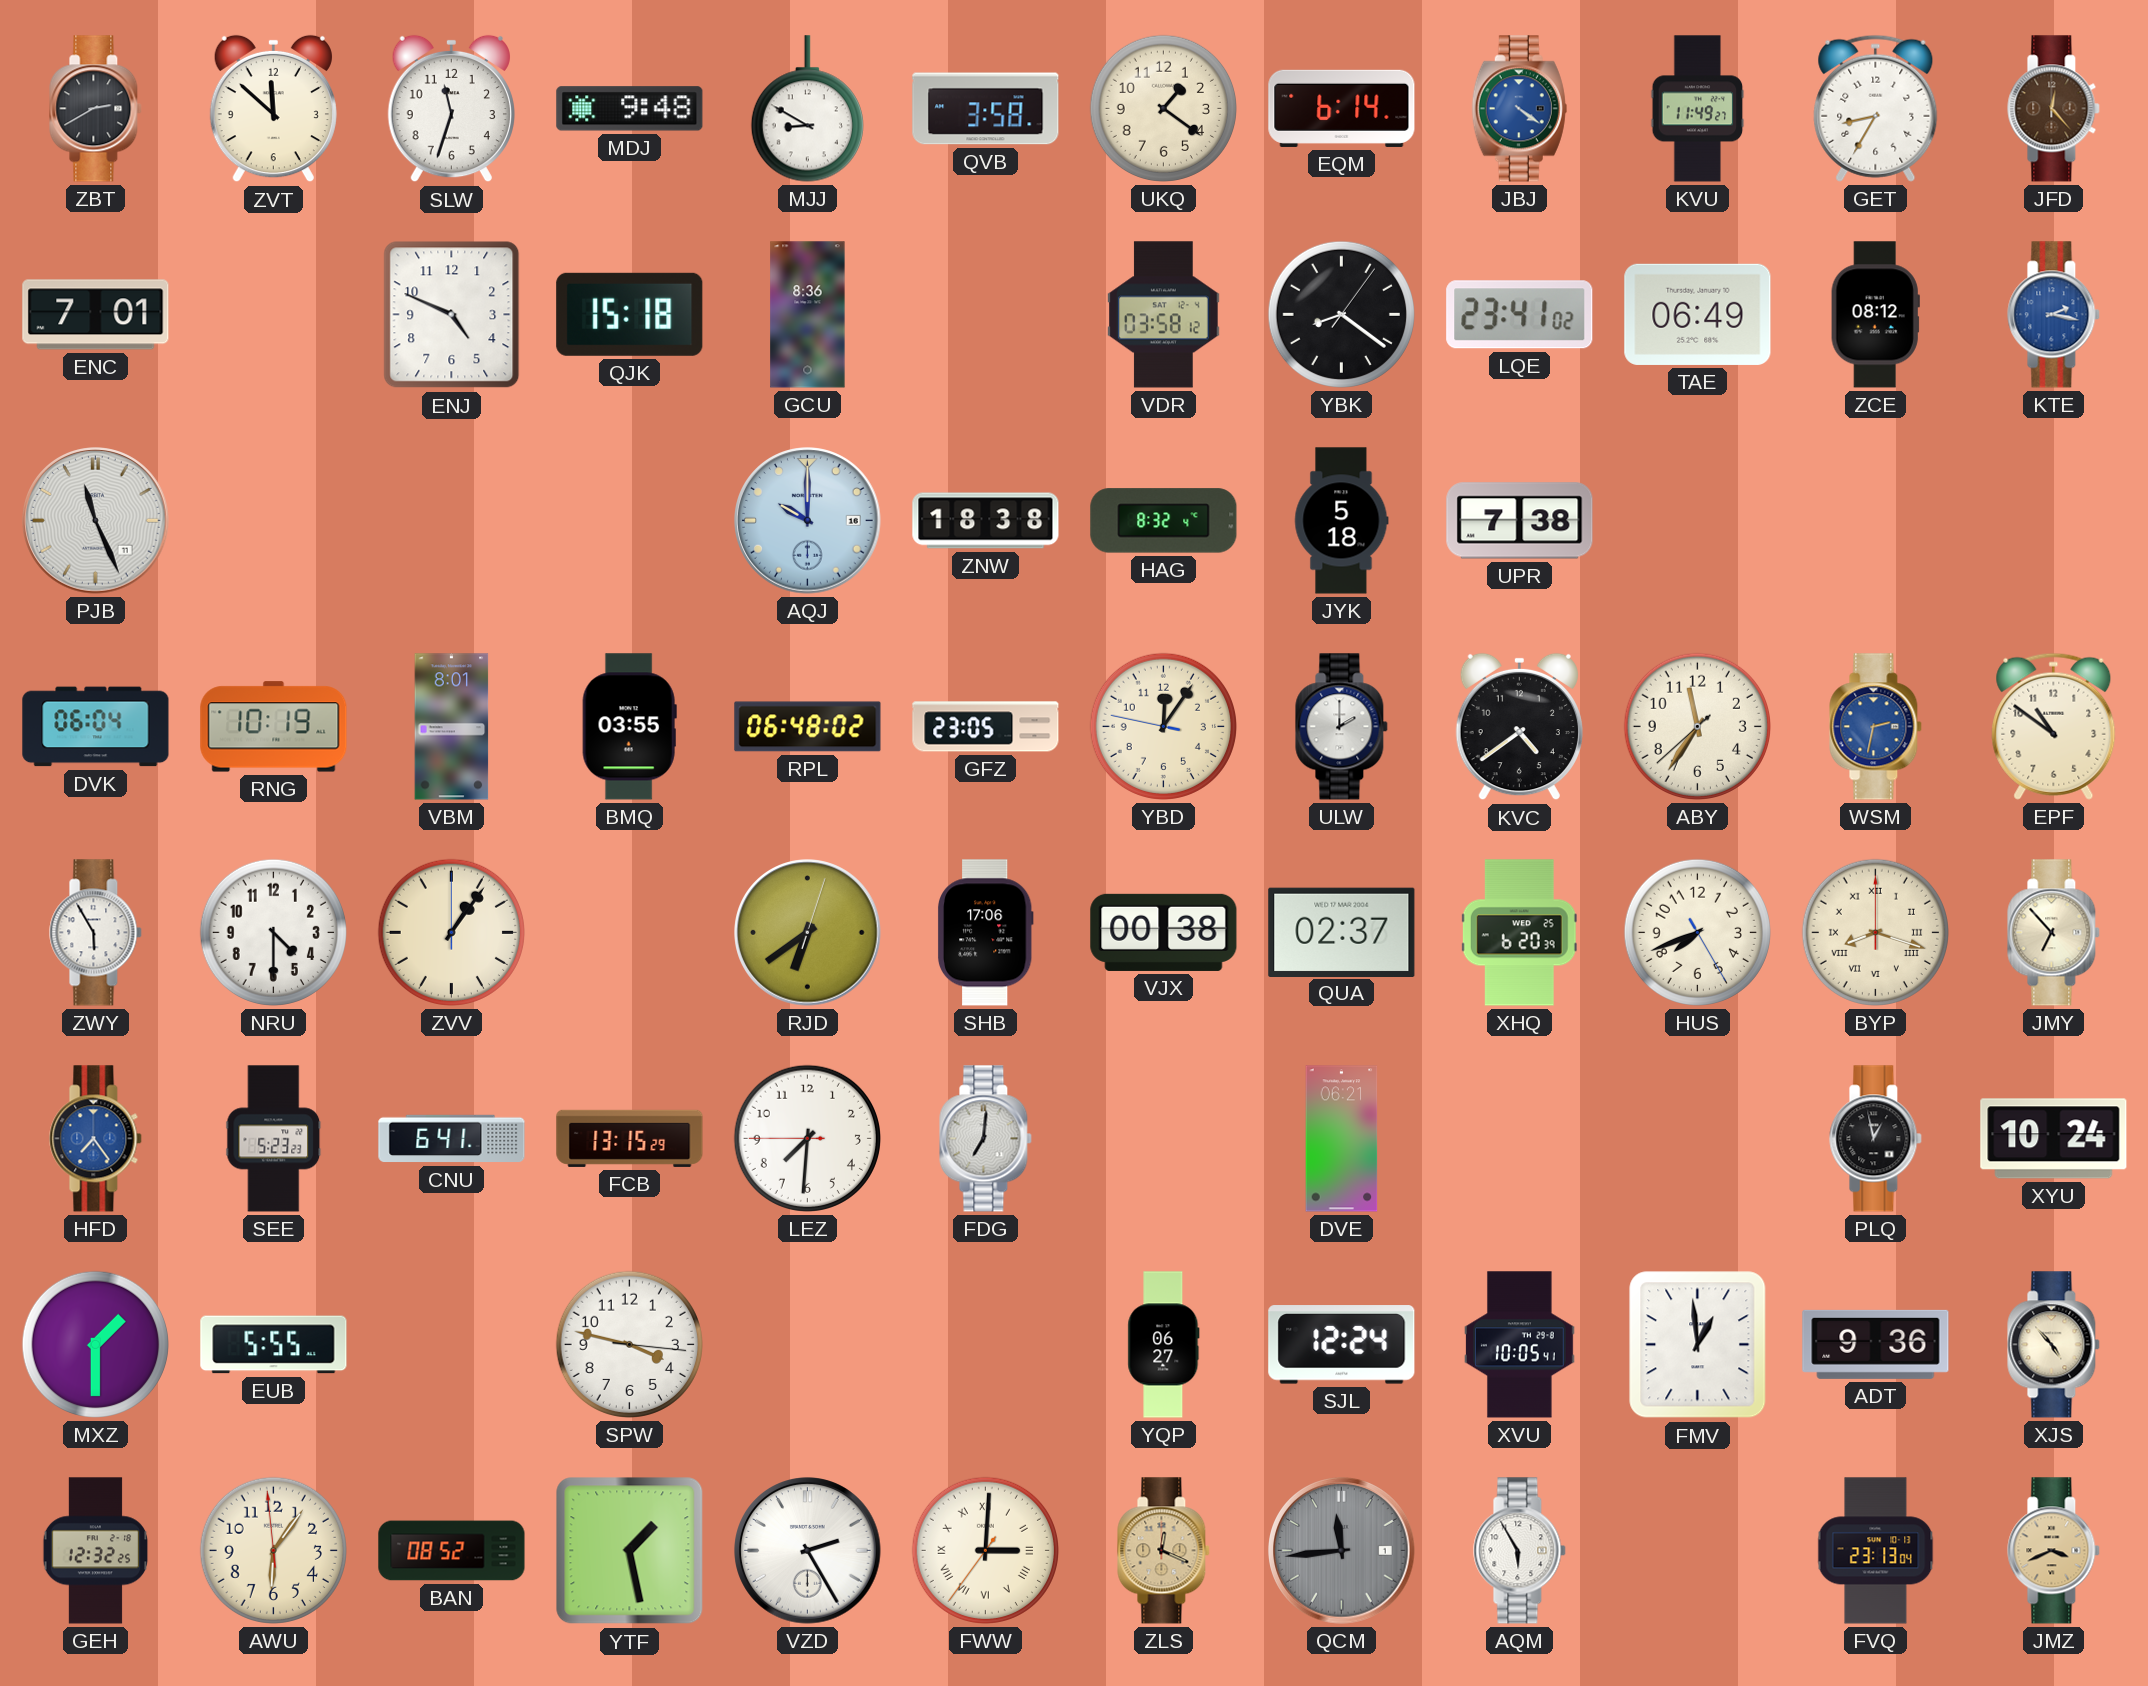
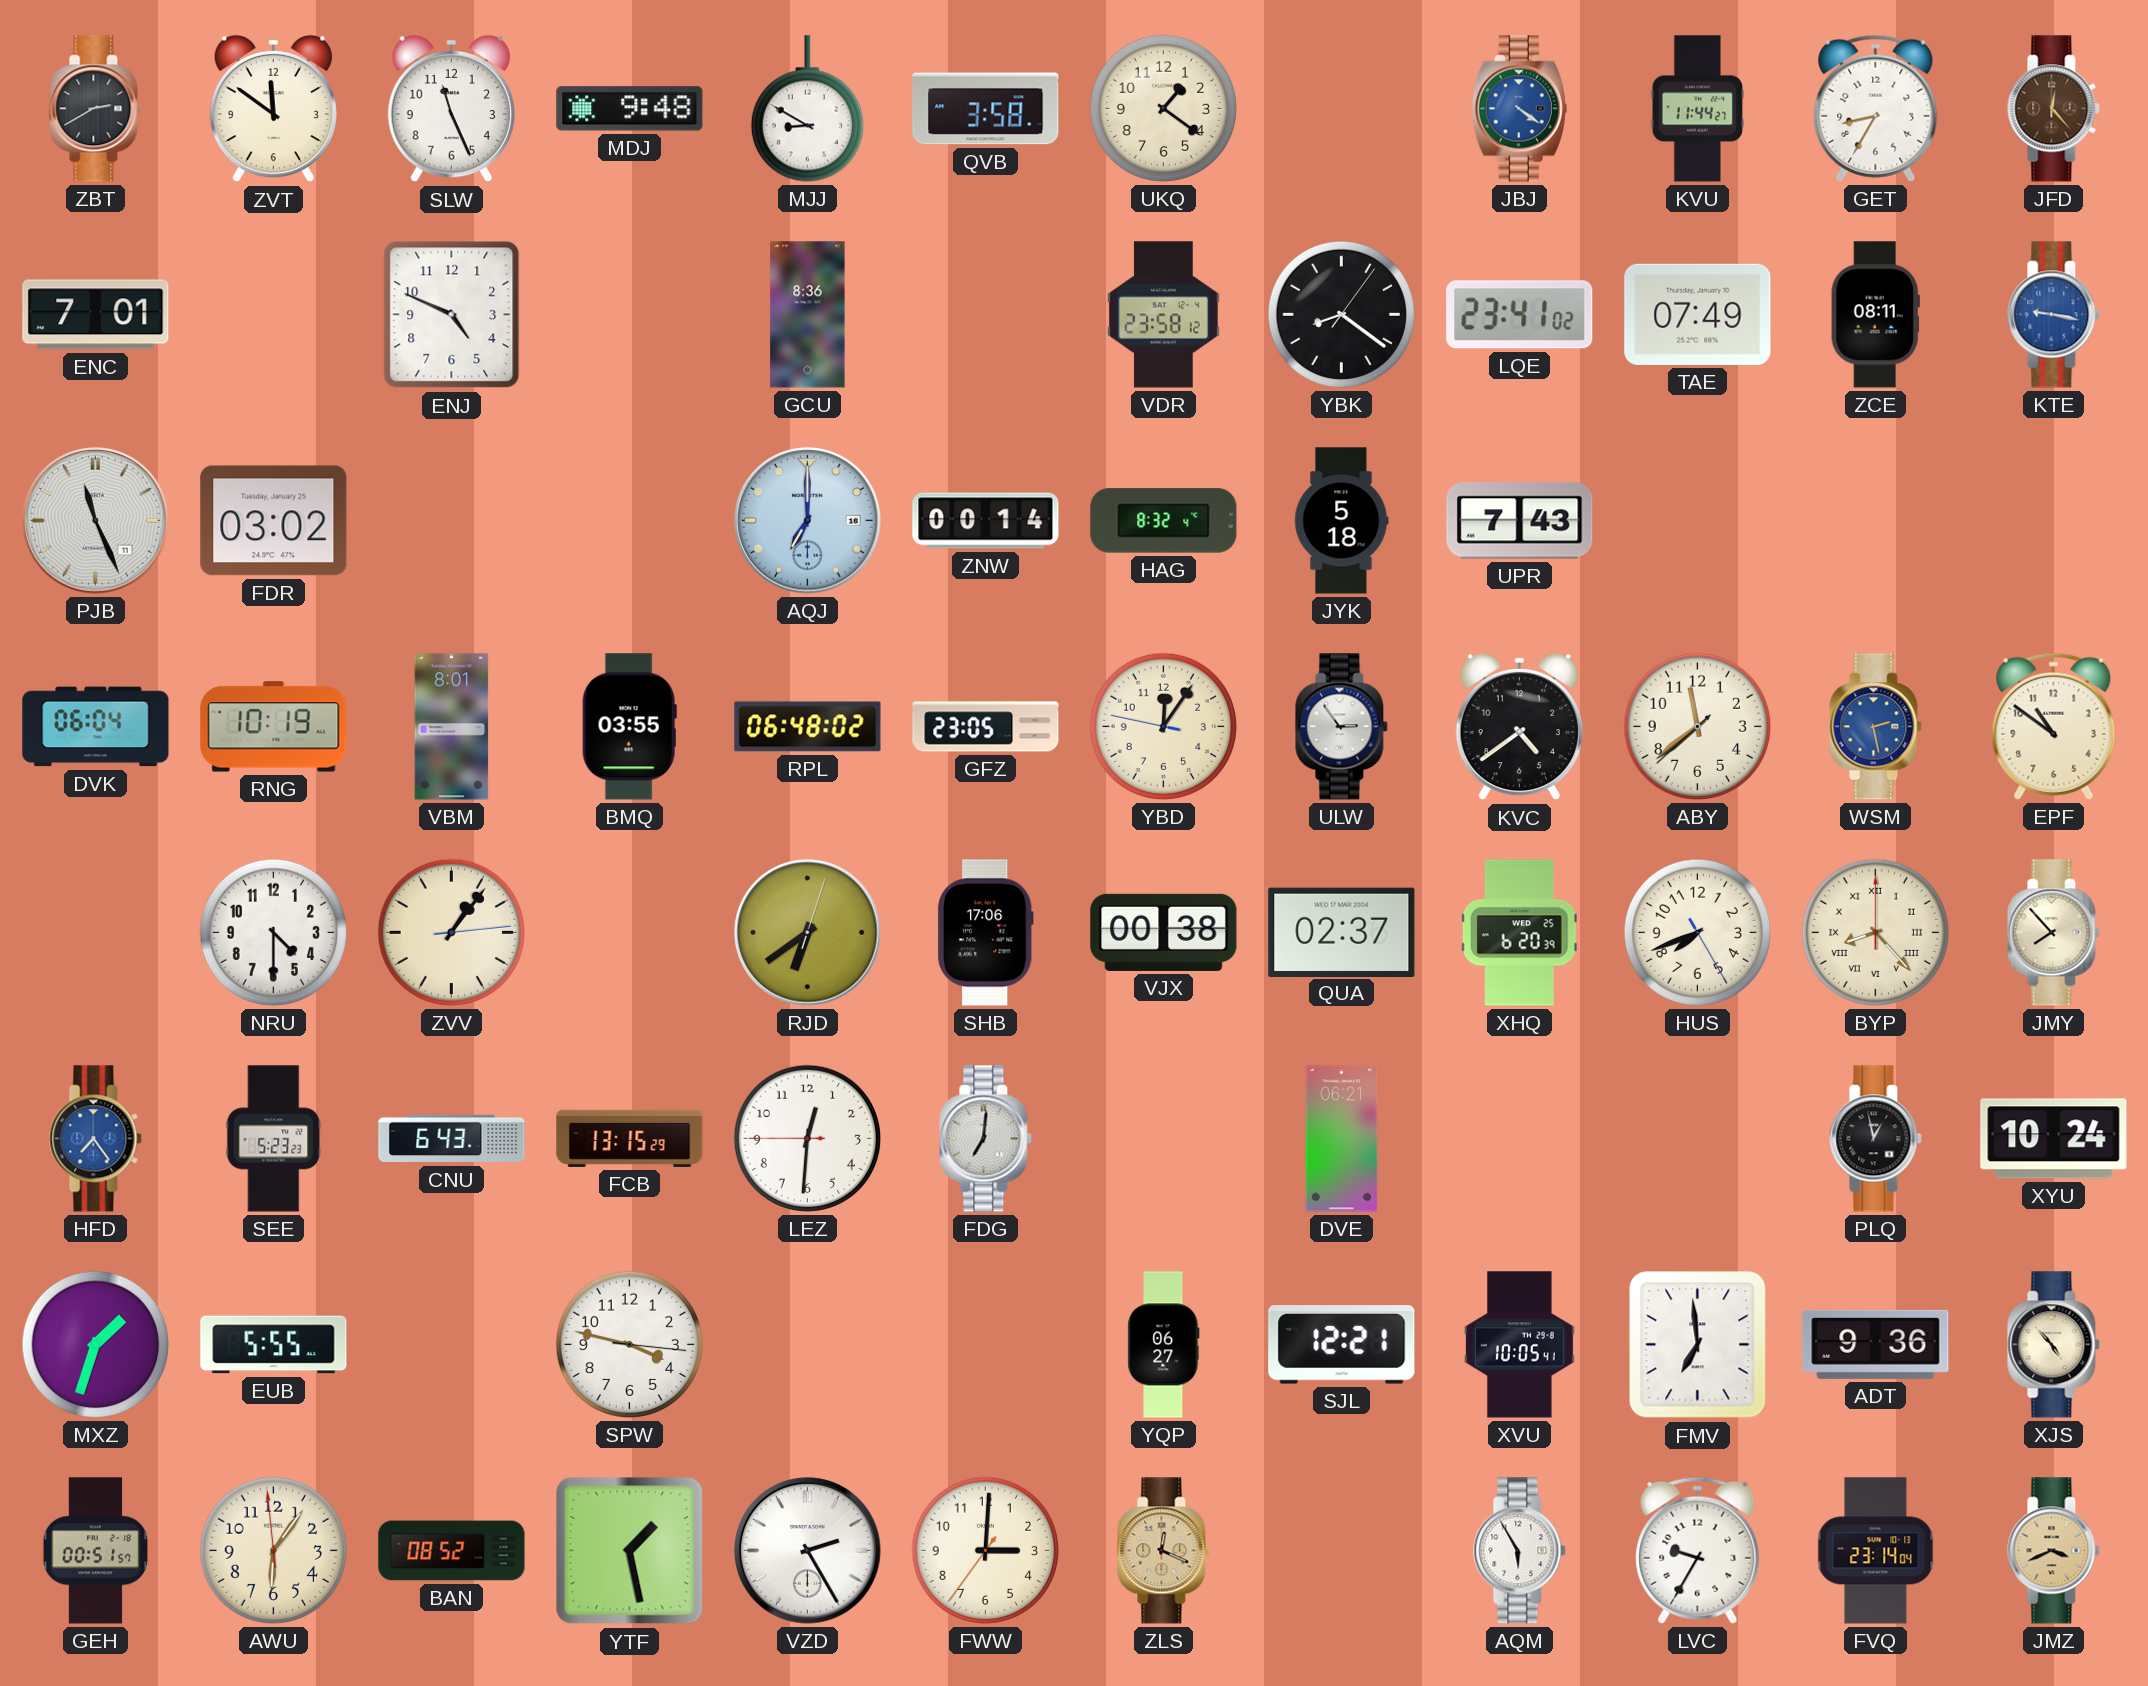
ZVT: 11:52 -> 11:51 (273, 109)
SLW: 11:33 -> 11:26 (451, 109)
EQM: 6:14 -> none (1342, 108)
KVU: 11:49 -> 11:44 (1698, 109)
QJK: 15:18 -> none (630, 314)
VDR: 03:58 -> 23:58 (1164, 315)
TAE: 06:49 -> 07:49 (1698, 314)
ZCE: 08:12 -> 08:11 (1875, 315)
KTE: 2:17 -> 9:17 (2054, 315)
FDR: none -> 03:02 (274, 521)
AQJ: 10:00 -> 7:00 (808, 521)
ZNW: 18:38 -> 00:14 (986, 521)
UPR: 7:38 -> 7:43 (1520, 521)
ULW: 2:00 -> 2:54 (1342, 727)
ABY: 11:35 -> 11:38 (1697, 726)
WSM: 2:32 -> 2:28 (1876, 727)
ZWY: 5:55 -> none (96, 933)
ZVV: 1:06:00 -> 1:06:14 (451, 932)
BYP: 8:18 -> 8:23 (1875, 932)
JMY: 6:53 -> 7:53 (2054, 933)
CNU: 6:41 -> 6:43 (452, 1139)
LEZ: 7:30 -> 12:30 (807, 1138)
MXZ: 1:30 -> 1:33 (95, 1344)
SJL: 12:24 -> 12:21 (1342, 1345)
FMV: 12:59 -> 6:59 (1698, 1345)
GEH: 12:32 -> 00:51 (96, 1551)
FWW numerals: Roman -> Arabic (985, 1550)
QCM: 11:44 -> none (1342, 1551)
LVC: none -> 9:35 (1698, 1550)
FVQ: 23:13 -> 23:14 (1876, 1551)
